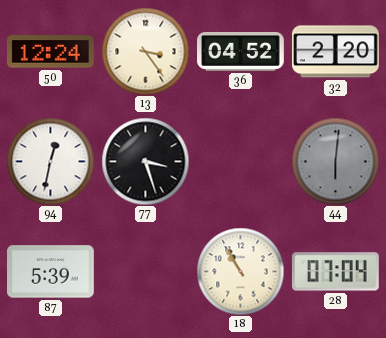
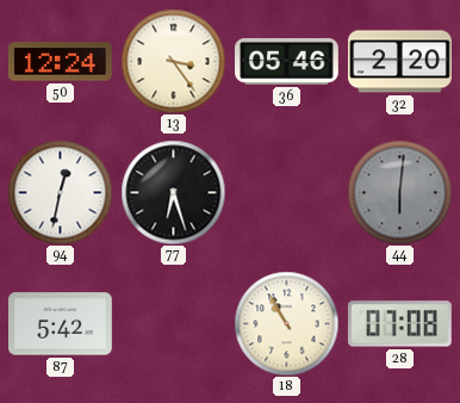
36: 04:52 -> 05:46 (287, 62)
77: 3:27 -> 6:27 (173, 192)
87: 5:39 -> 5:42 (61, 324)
28: 07:04 -> 07:08 (399, 324)
